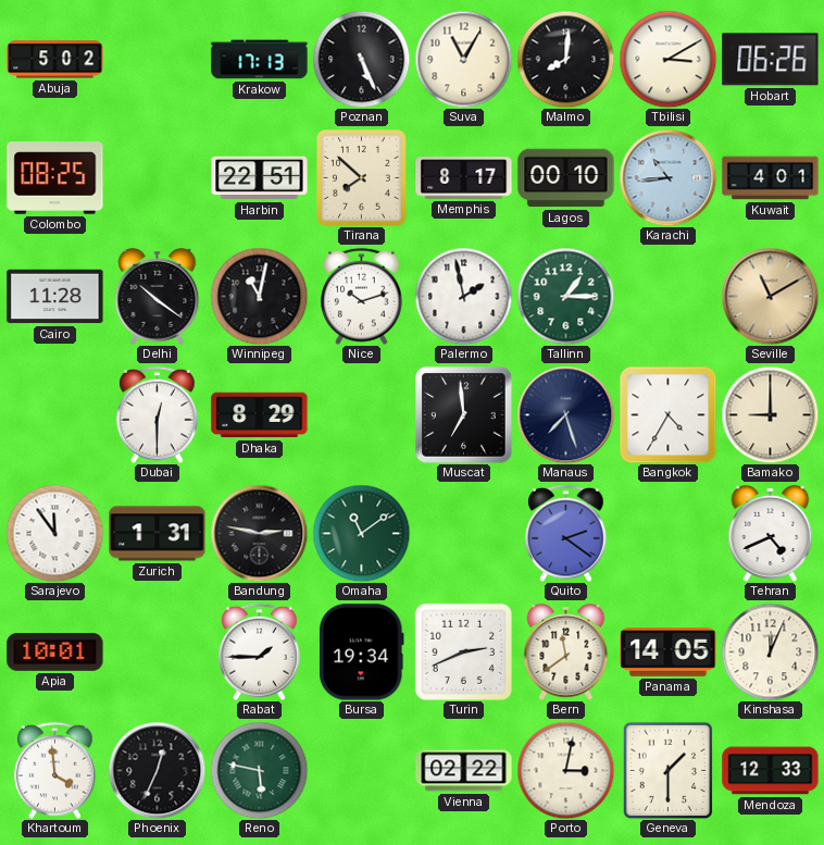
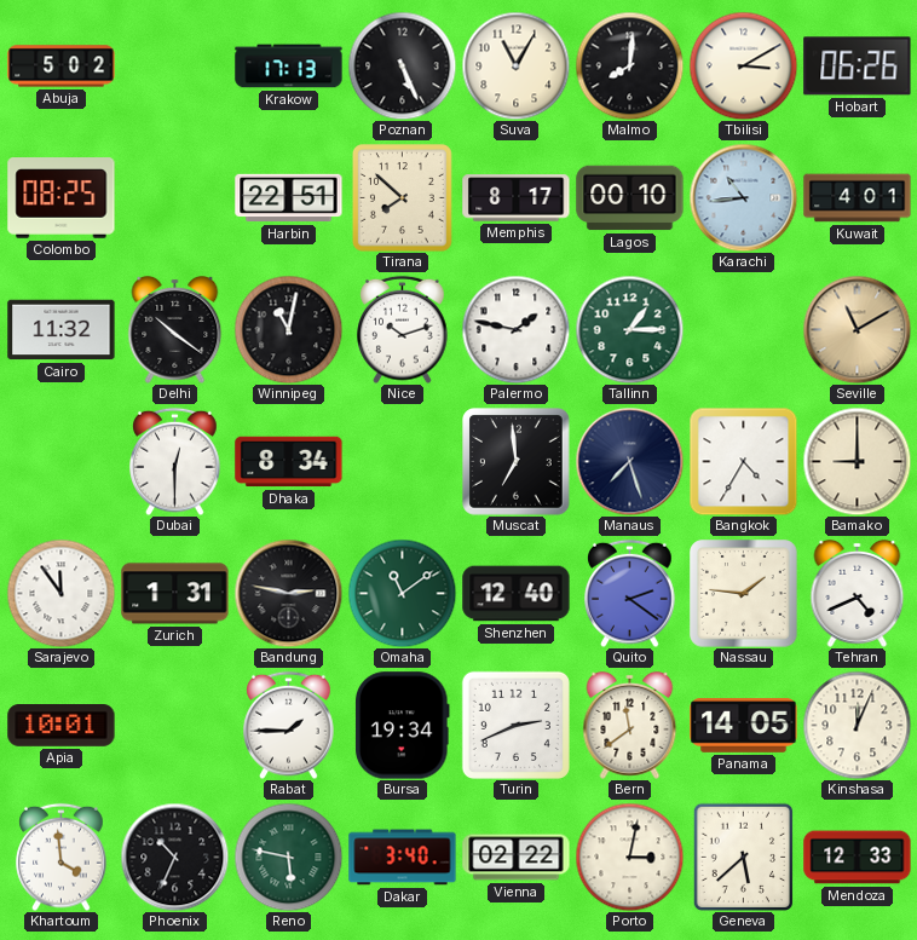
Cairo: 11:28 -> 11:32 (62, 330)
Palermo: 1:58 -> 1:47 (515, 329)
Dhaka: 8:29 -> 8:34 (289, 462)
Shenzhen: none -> 12:40 (517, 594)
Nassau: none -> 1:46 (744, 594)
Phoenix: 12:34 -> 10:34 (174, 857)
Dakar: none -> 3:40 (403, 858)
Geneva: 1:30 -> 5:38 (743, 857)
